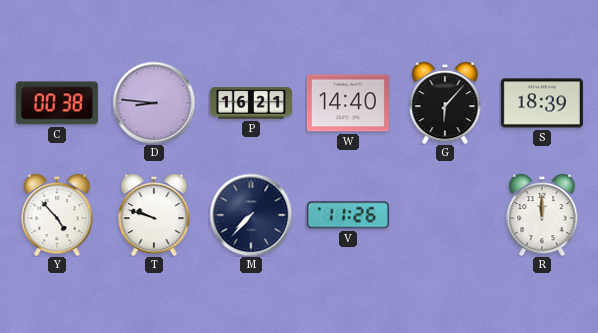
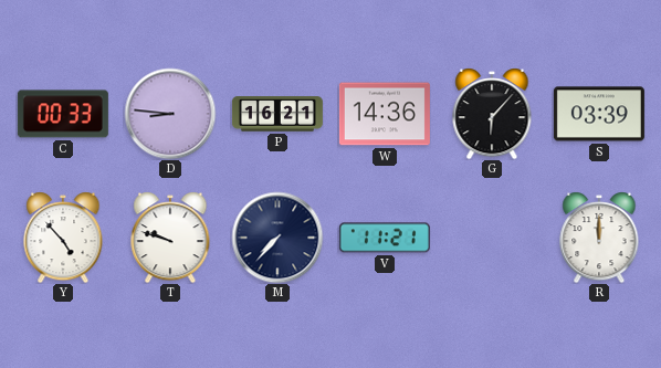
C: 00:38 -> 00:33 (63, 114)
W: 14:40 -> 14:36 (385, 114)
S: 18:39 -> 03:39 (599, 114)
V: 11:26 -> 11:21 (385, 238)
